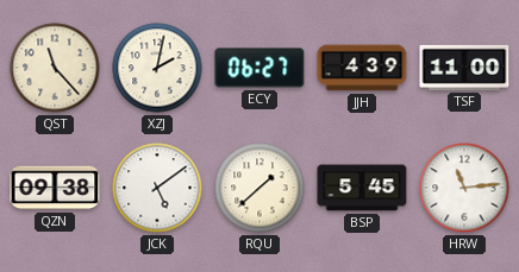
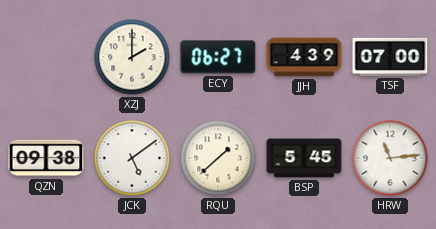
QST: 11:23 -> none (55, 68)
XZJ: 2:02 -> 2:00 (132, 57)
TSF: 11:00 -> 07:00 (390, 57)
